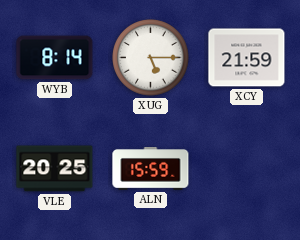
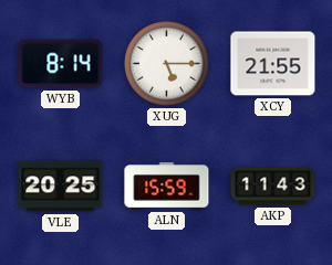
XCY: 21:59 -> 21:55 (273, 64)
AKP: none -> 11:43 (273, 187)
